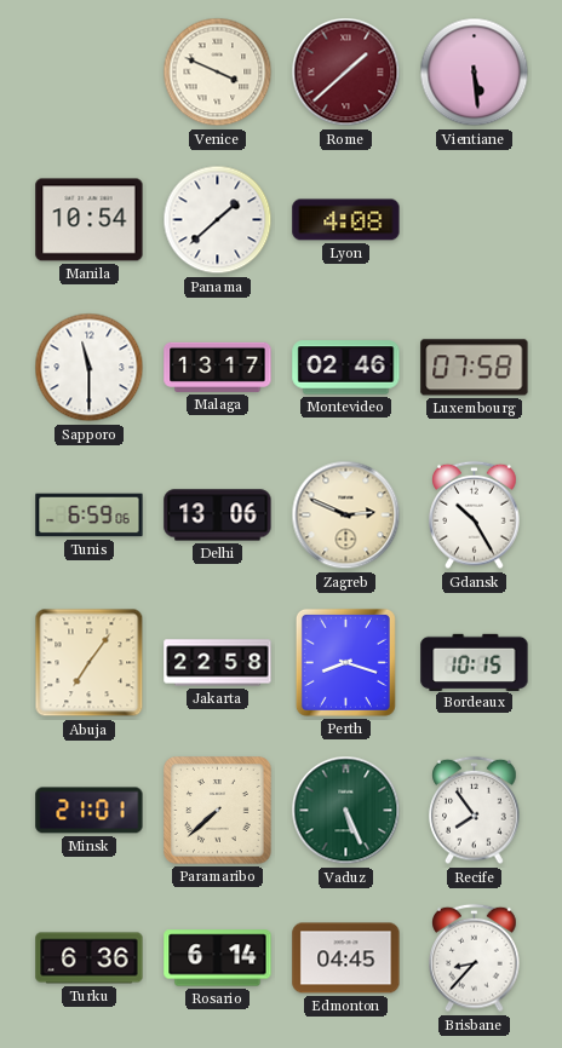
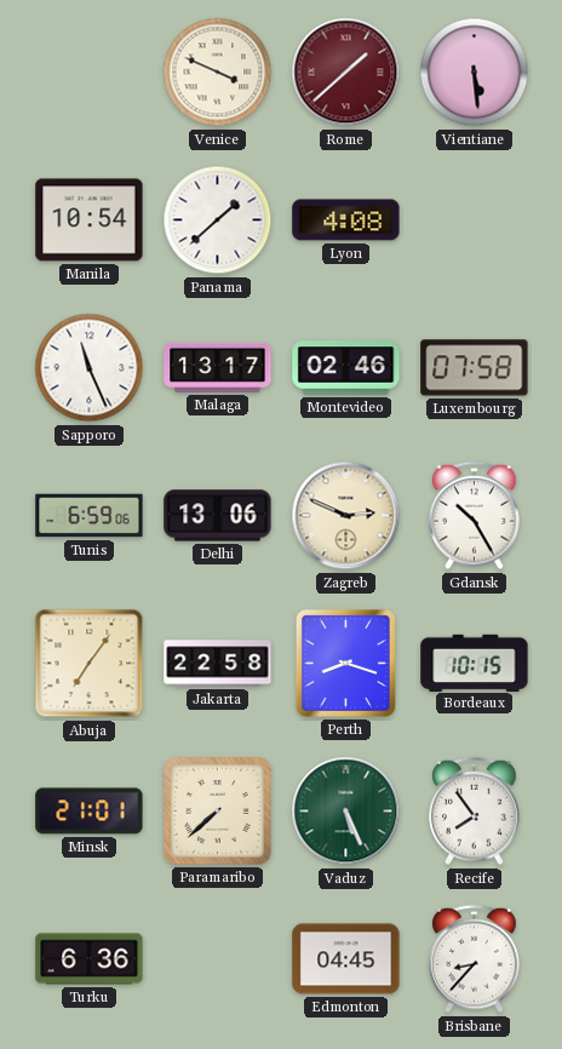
Sapporo: 11:30 -> 11:26 (90, 368)
Rosario: 6:14 -> none (218, 958)
